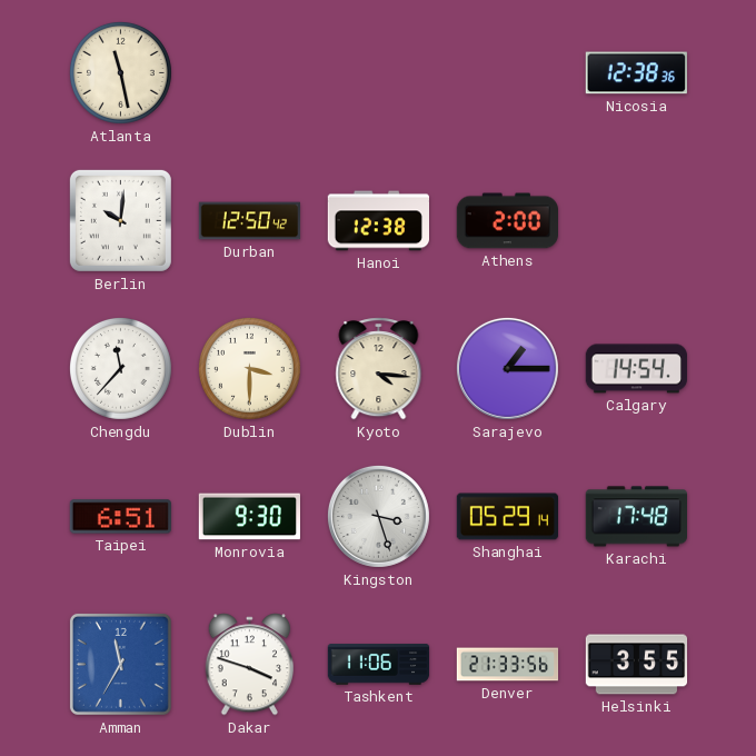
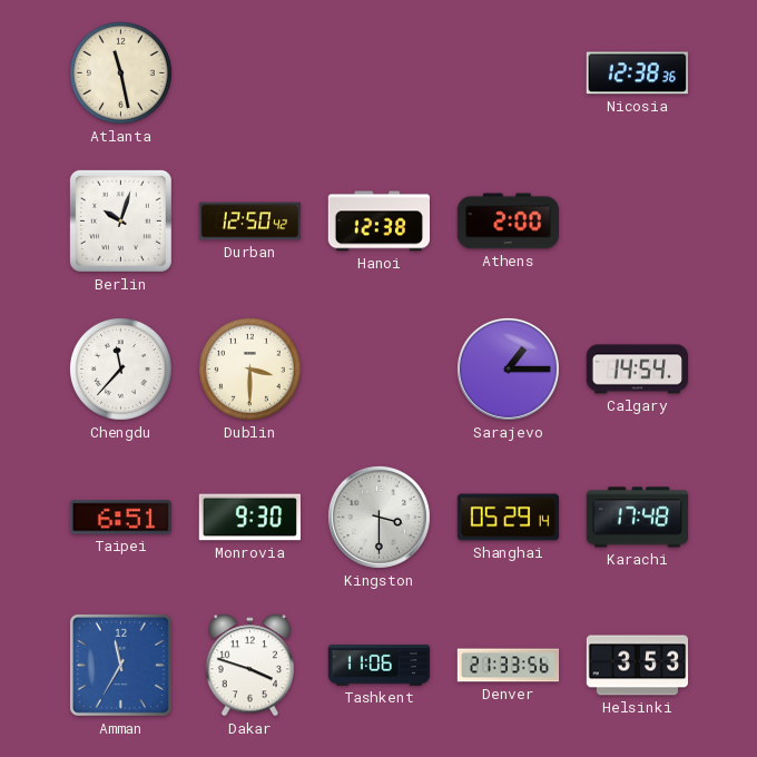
Berlin: 10:01 -> 10:03 (120, 220)
Kyoto: 4:16 -> none (379, 369)
Kingston: 3:27 -> 3:30 (378, 517)
Helsinki: 3:55 -> 3:53 (638, 666)
